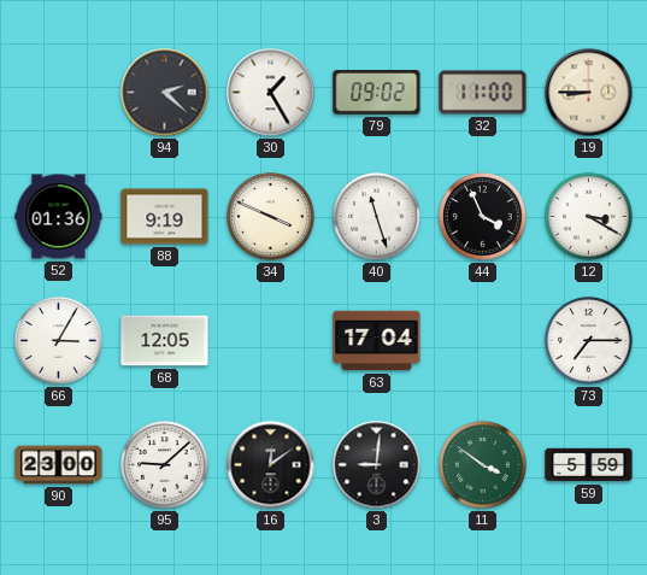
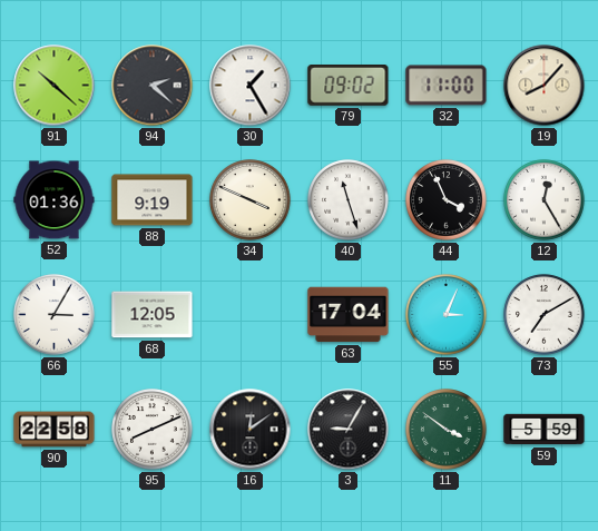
91: none -> 10:22 (55, 86)
19: 8:45 -> 8:07 (545, 86)
12: 3:20 -> 12:25 (545, 200)
55: none -> 3:04 (447, 315)
73: 7:15 -> 7:10 (545, 315)
90: 23:00 -> 22:58 (55, 430)
95: 9:08 -> 8:11 (153, 430)
3: 9:01 -> 9:05 (349, 430)
